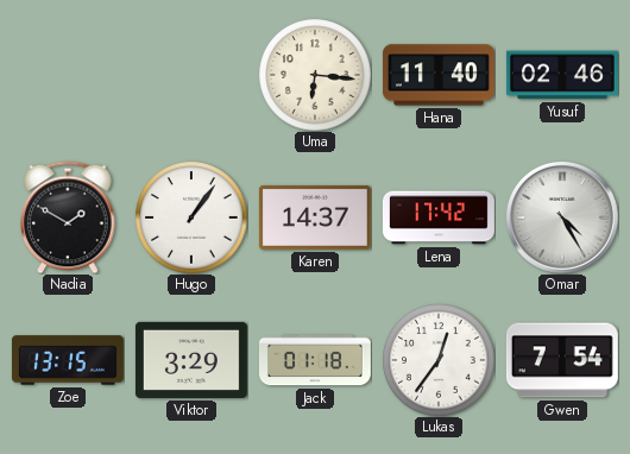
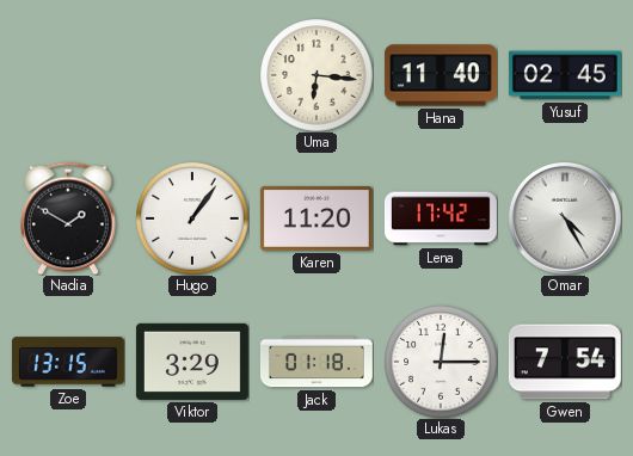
Yusuf: 02:46 -> 02:45 (565, 75)
Karen: 14:37 -> 11:20 (316, 218)
Lukas: 12:36 -> 12:15 (441, 362)
